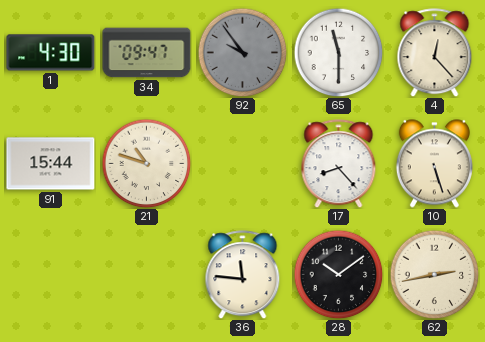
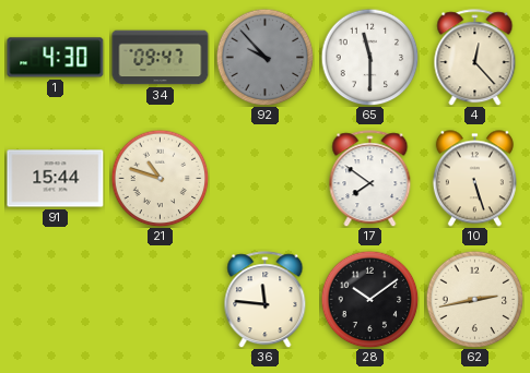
92: 9:54 -> 9:53 (264, 57)
17: 8:23 -> 7:51 (370, 179)
